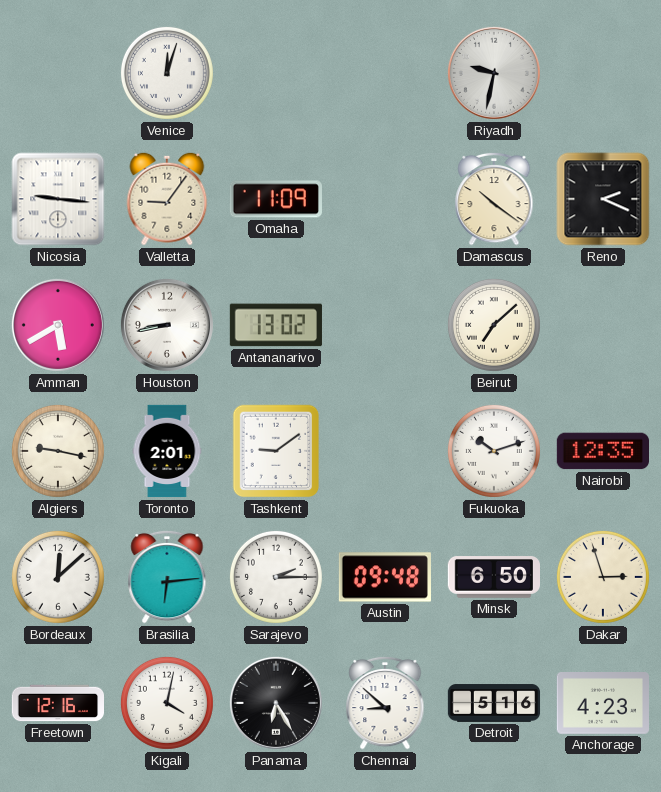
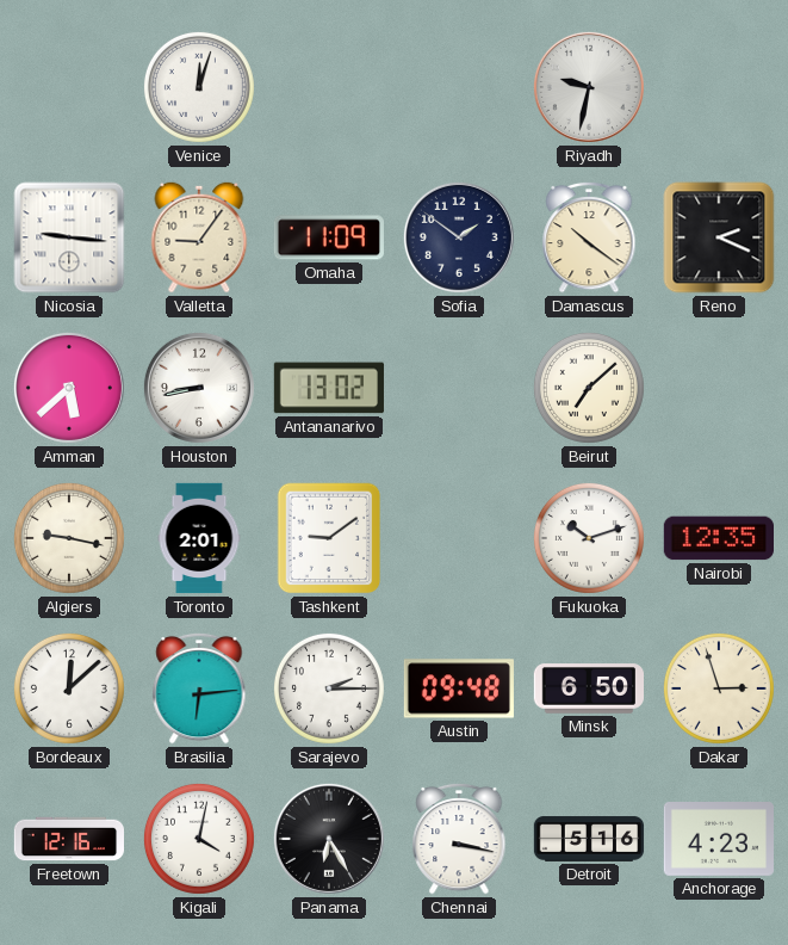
Sofia: none -> 1:51 (459, 237)
Amman: 5:40 -> 5:38 (69, 388)
Chennai: 8:52 -> 3:17 (459, 839)
